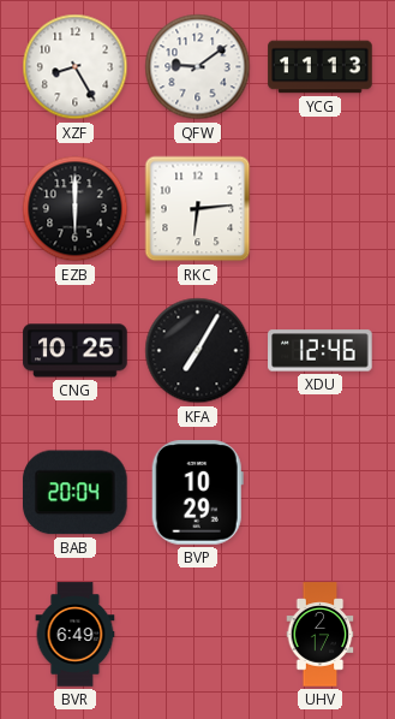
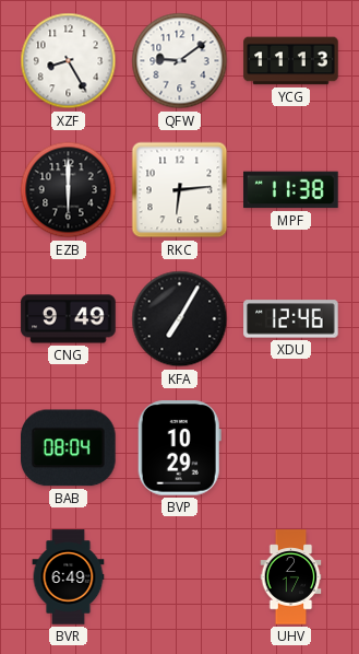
MPF: none -> 11:38 (291, 190)
CNG: 10:25 -> 9:49 (69, 319)
BAB: 20:04 -> 08:04 (69, 448)
